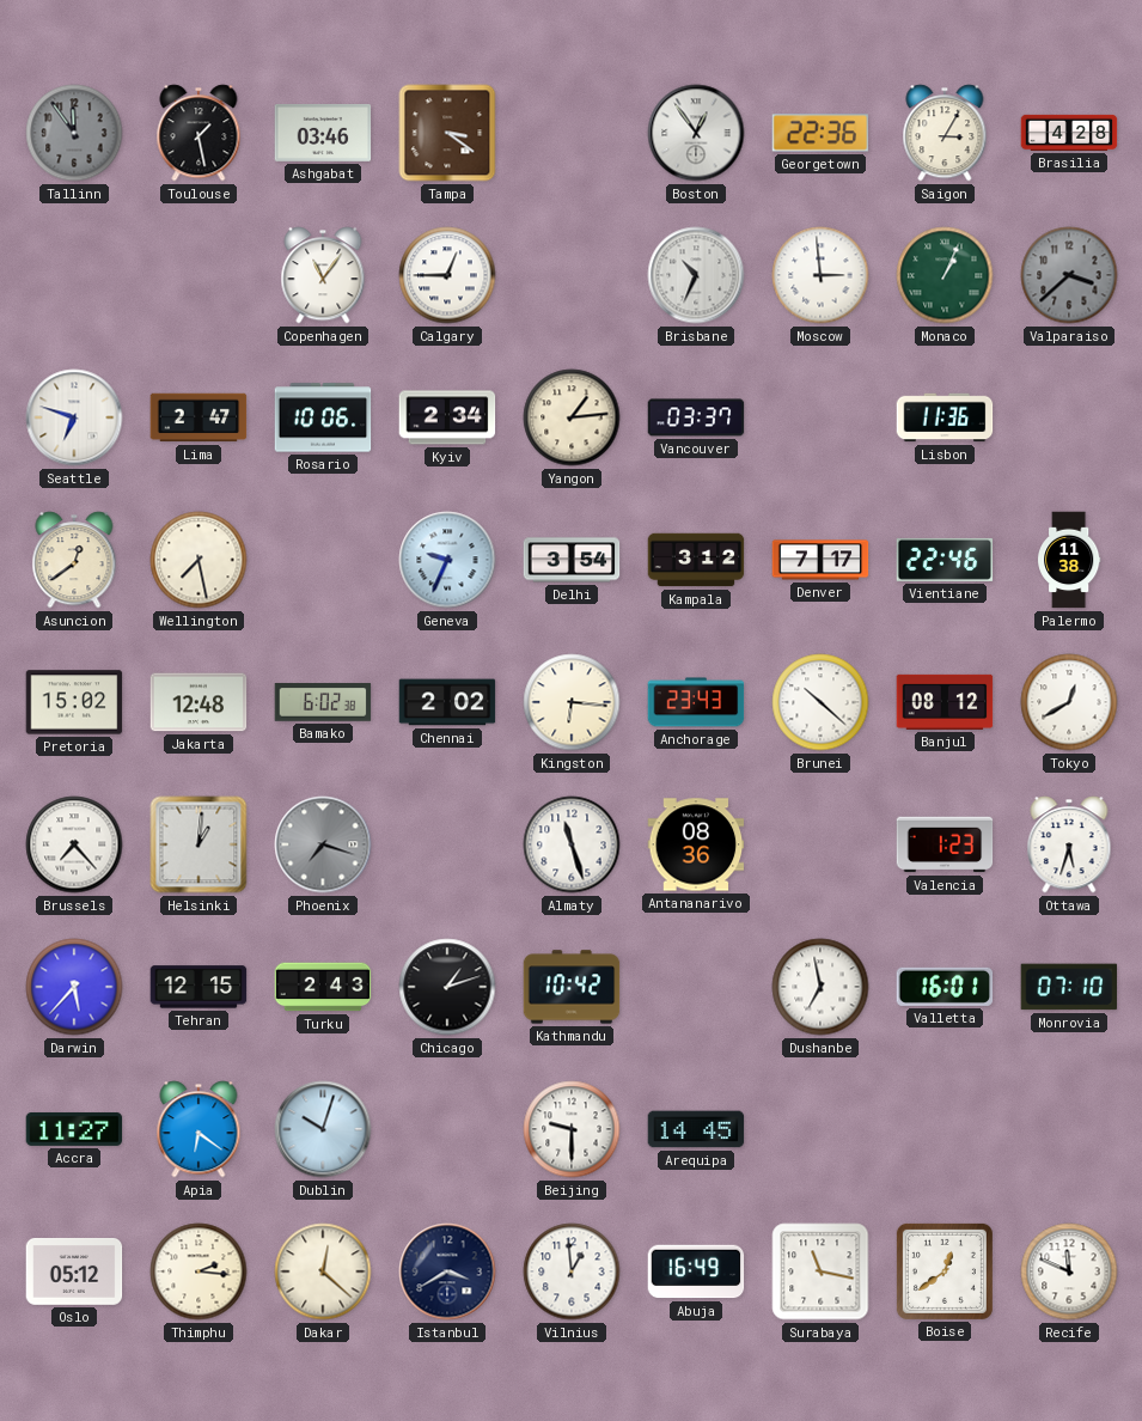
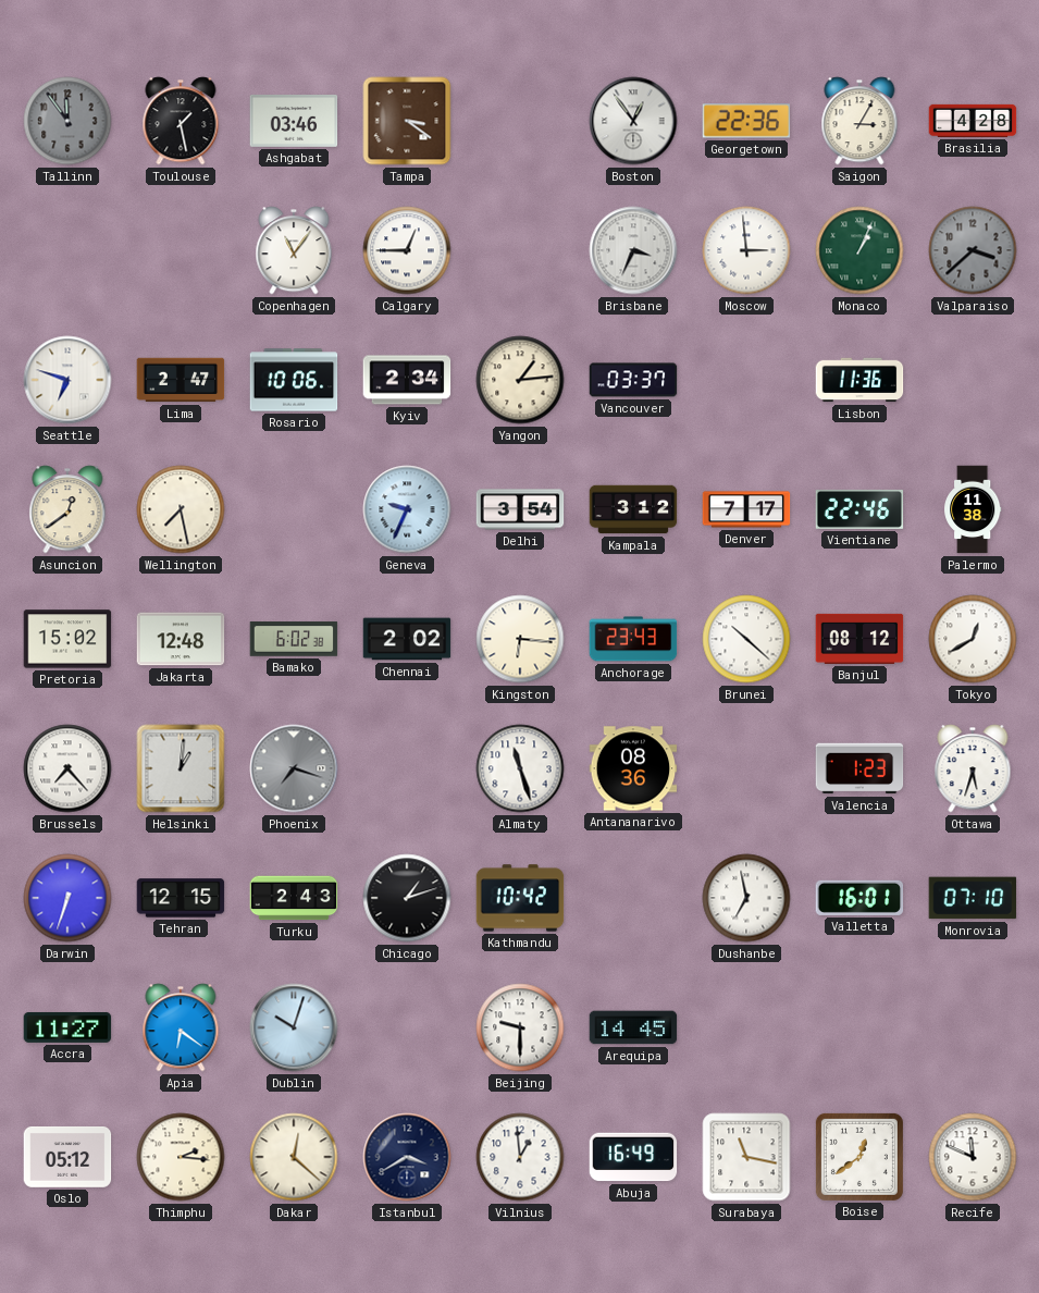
Brisbane: 10:34 -> 3:34 (633, 250)
Darwin: 5:37 -> 6:33 (67, 898)
